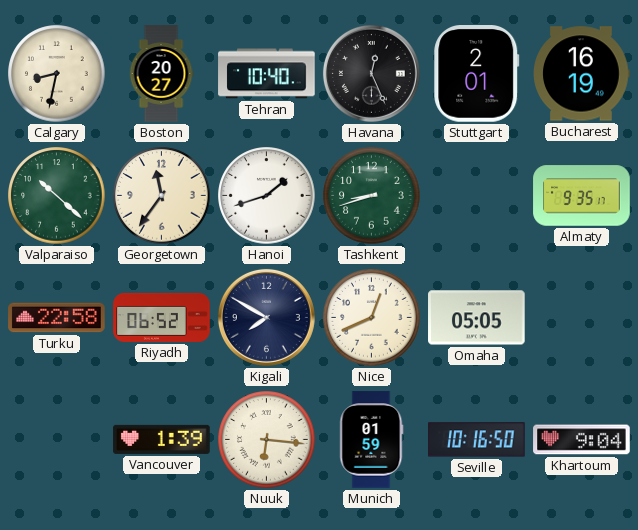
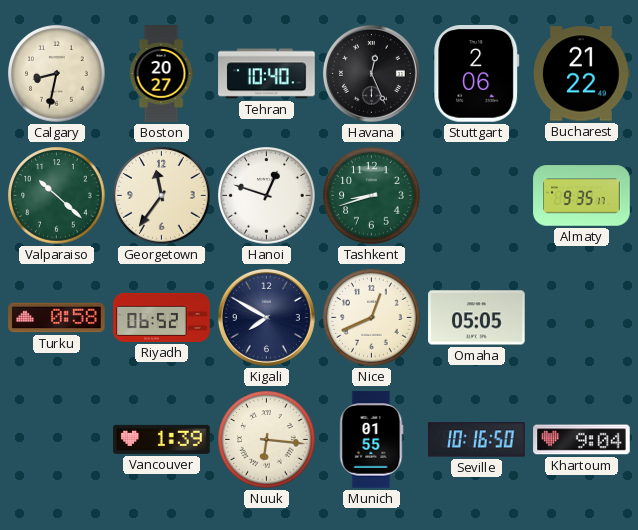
Stuttgart: 2:01 -> 2:06 (477, 74)
Bucharest: 16:19 -> 21:22 (582, 74)
Hanoi: 1:42 -> 12:48 (267, 196)
Turku: 22:58 -> 0:58 (57, 318)
Munich: 01:59 -> 01:55 (372, 440)
